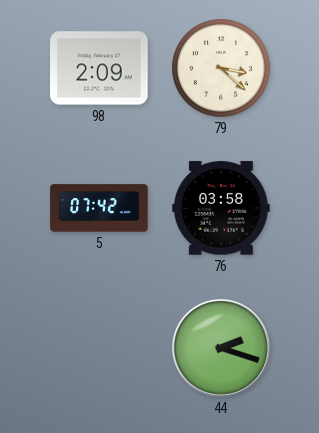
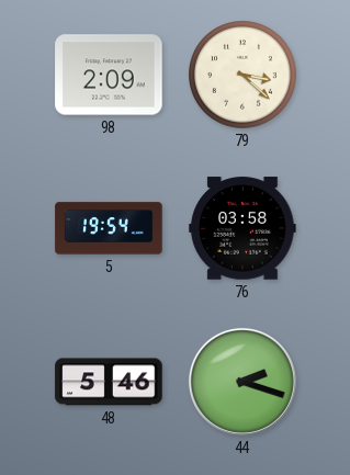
5: 07:42 -> 19:54 (109, 228)
48: none -> 5:46 (109, 382)
